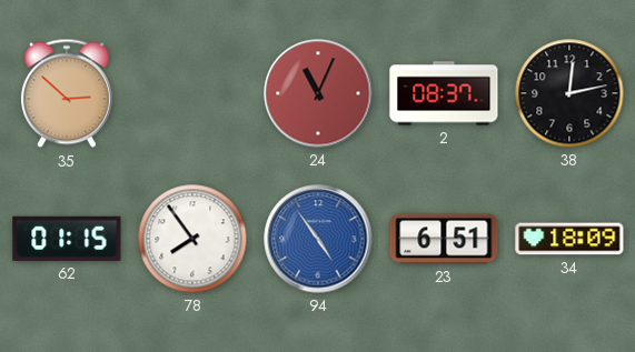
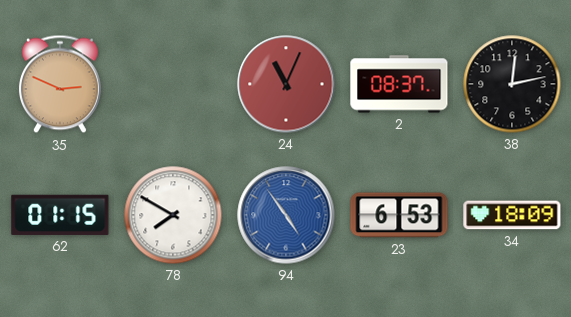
35: 2:52 -> 2:49 (60, 84)
78: 7:54 -> 7:50 (173, 215)
23: 6:51 -> 6:53 (399, 215)
